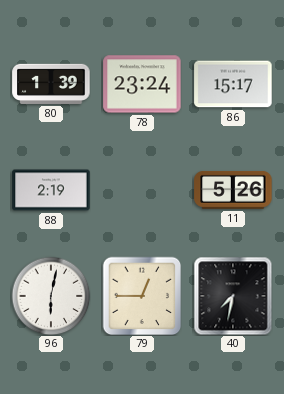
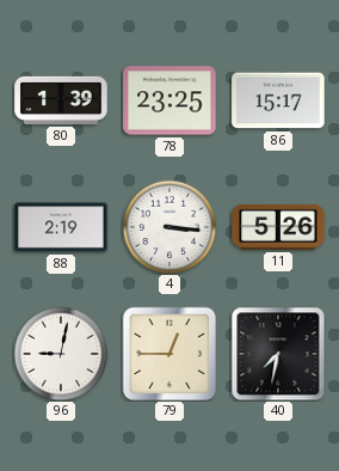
78: 23:24 -> 23:25 (169, 100)
4: none -> 3:16 (169, 227)
96: 6:02 -> 9:02 (61, 354)
